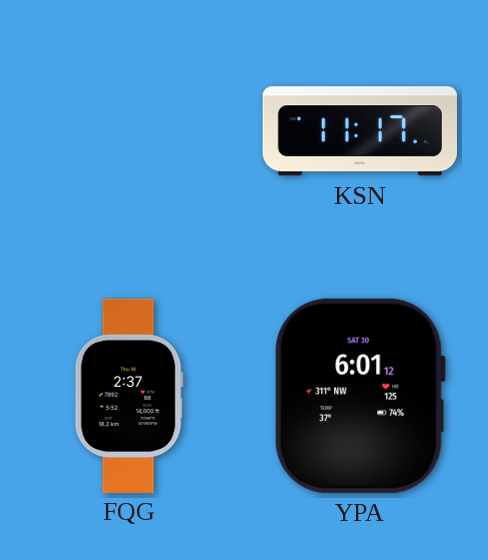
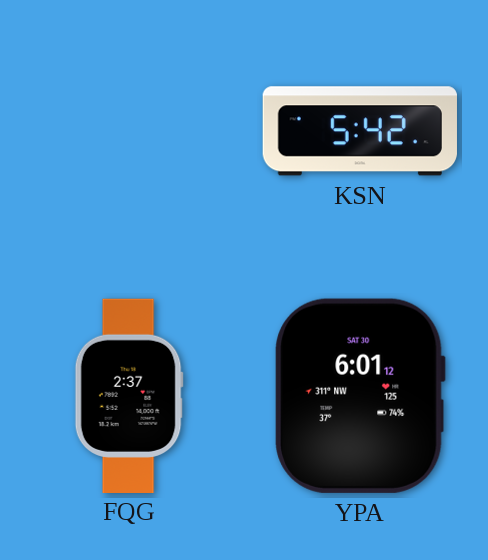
KSN: 11:17 -> 5:42 (360, 131)
